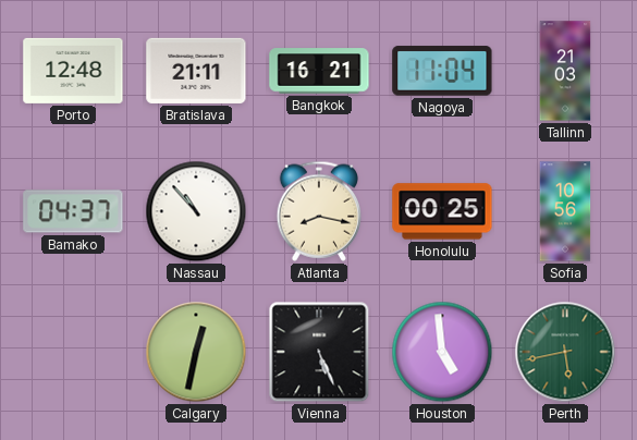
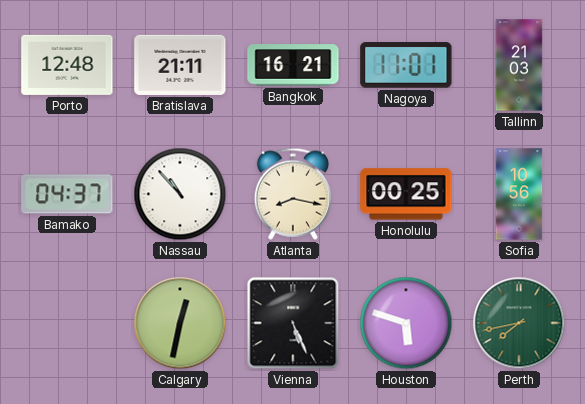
Nagoya: 11:04 -> 11:01 (406, 65)
Houston: 4:59 -> 5:48 (406, 323)
Perth: 5:43 -> 7:43 (519, 323)
